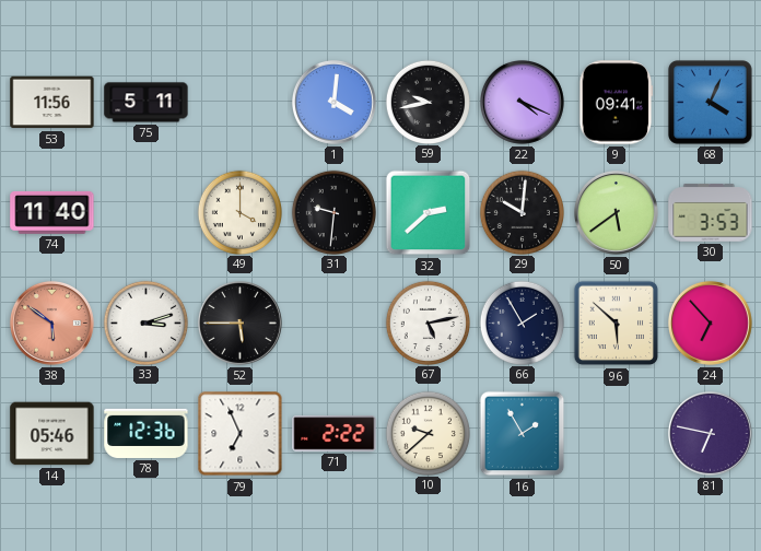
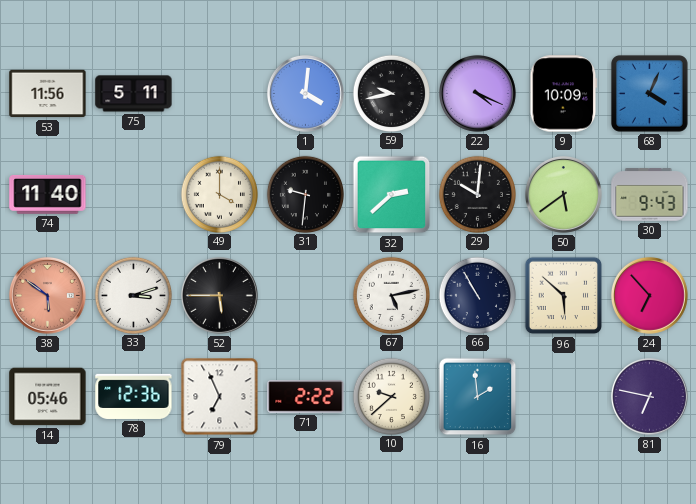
9: 09:41 -> 10:09 (564, 94)
30: 3:53 -> 9:43 (650, 195)
66: 1:55 -> 10:55 (477, 295)
16: 1:55 -> 1:59 (478, 397)
